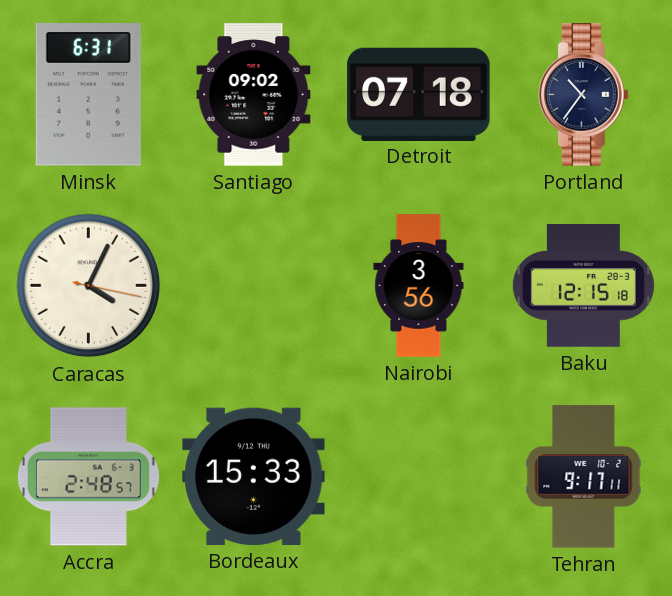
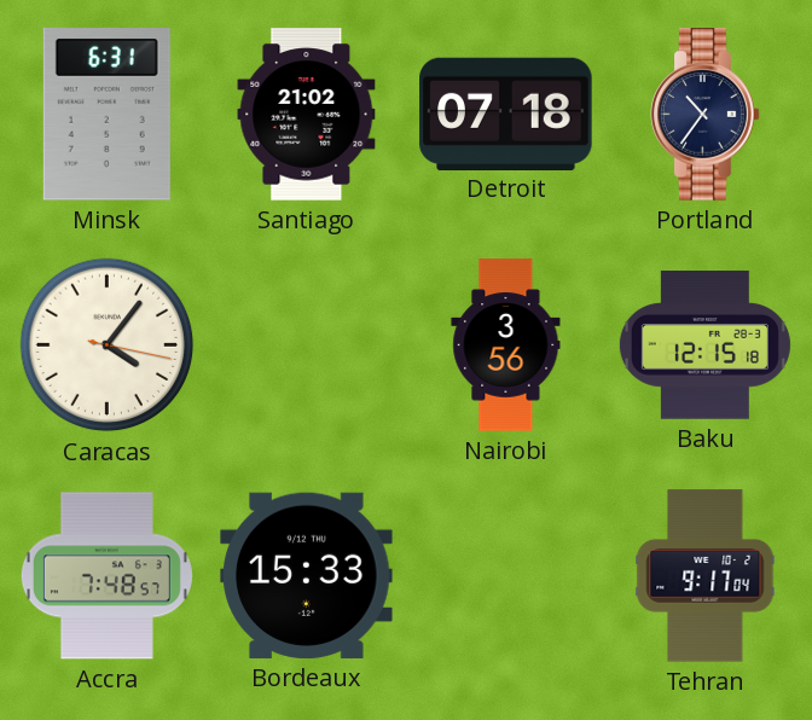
Santiago: 09:02 -> 21:02 (307, 115)
Caracas: 4:04 -> 4:06 (108, 346)
Accra: 2:48 -> 7:48 (106, 576)
Tehran: 9:17:11 -> 9:17:04 (706, 576)
